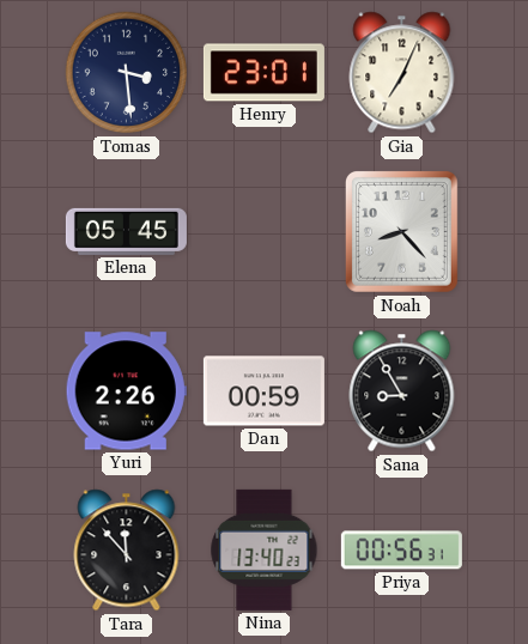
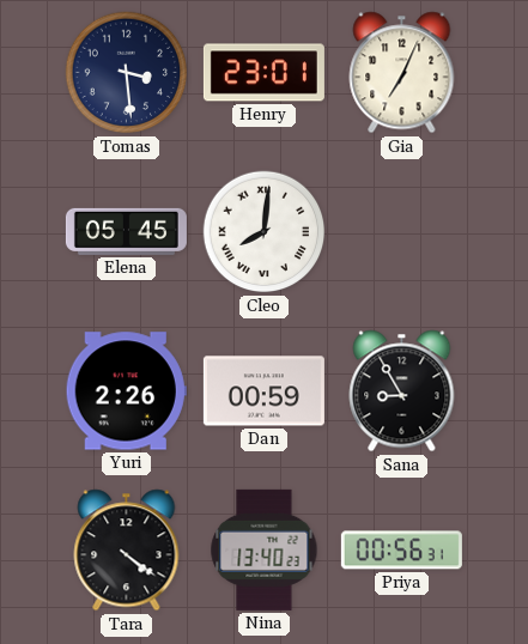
Cleo: none -> 8:01 (265, 232)
Noah: 8:23 -> none (401, 231)
Tara: 11:53 -> 4:21 (127, 551)
